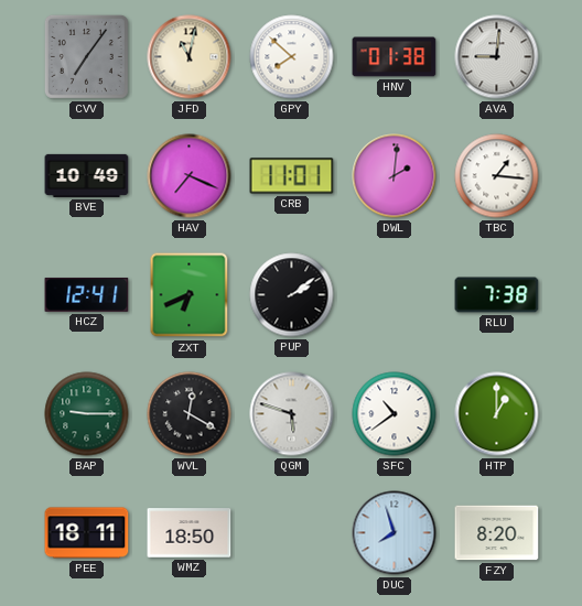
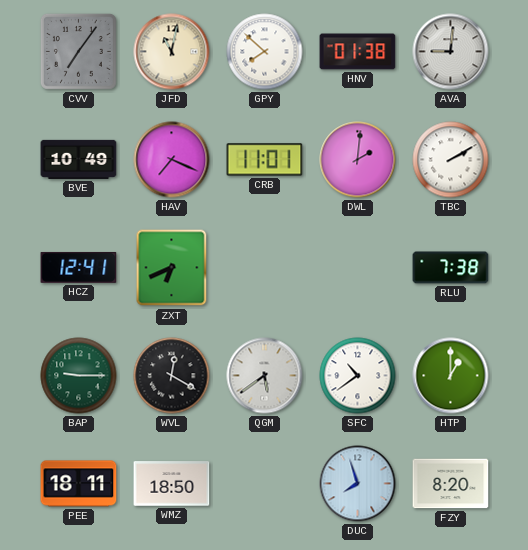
TBC: 1:16 -> 2:10 (451, 160)
PUP: 2:09 -> none (292, 295)
QGM: 5:48 -> 5:39 (265, 376)
